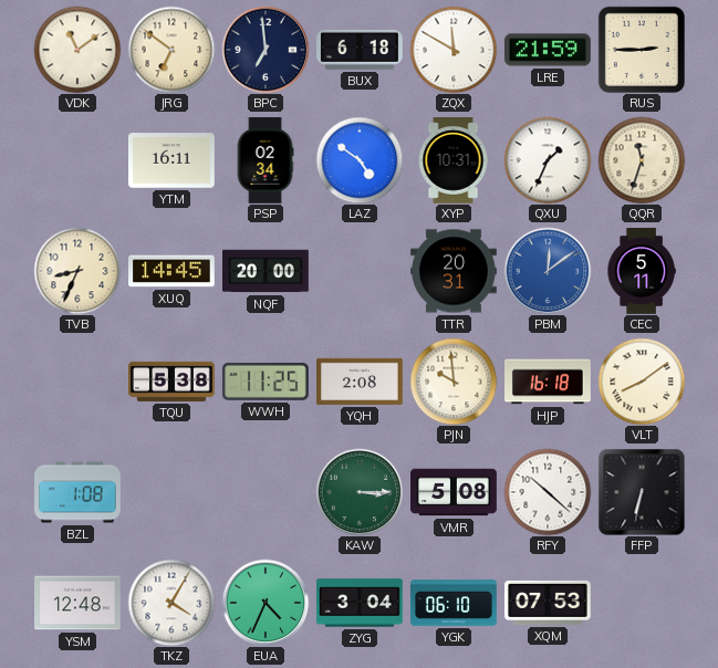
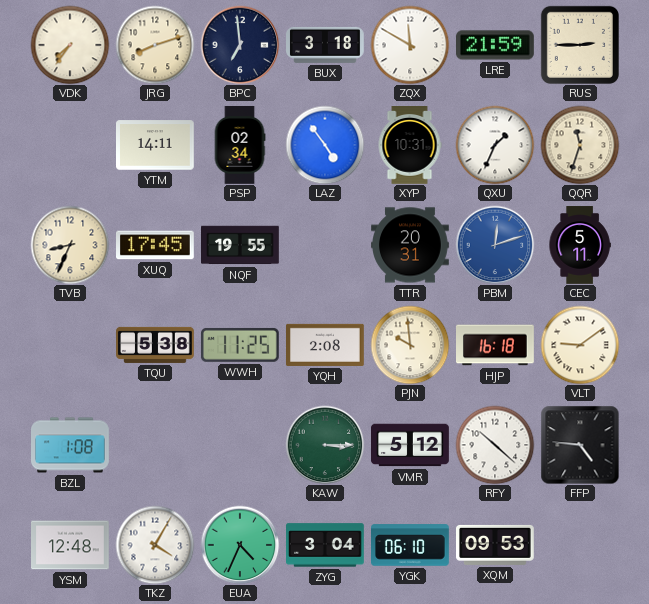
VDK: 11:09 -> 7:36 (70, 45)
JRG: 6:51 -> 8:12 (155, 45)
BUX: 6:18 -> 3:18 (326, 45)
YTM: 16:11 -> 14:11 (156, 145)
LAZ: 4:51 -> 4:54 (325, 145)
XUQ: 14:45 -> 17:45 (156, 245)
NQF: 20:00 -> 19:55 (241, 245)
PBM: 12:09 -> 12:12 (495, 245)
VLT: 8:09 -> 9:09 (580, 345)
VMR: 5:08 -> 5:12 (410, 445)
FFP: 6:32 -> 4:46 (580, 445)
XQM: 07:53 -> 09:53 (496, 545)
